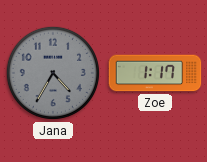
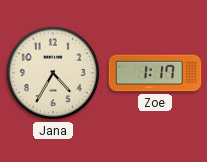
Jana dial: grey -> cream (53, 73)
